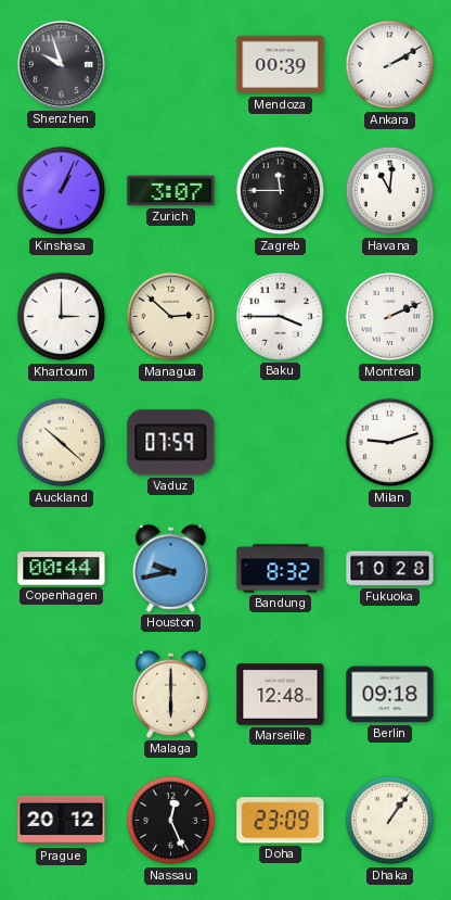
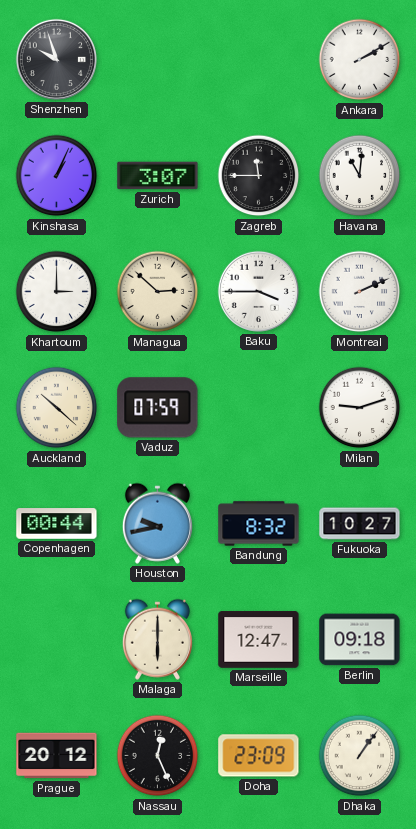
Mendoza: 00:39 -> none (281, 65)
Fukuoka: 10:28 -> 10:27 (360, 524)
Marseille: 12:48 -> 12:47 (259, 640)
